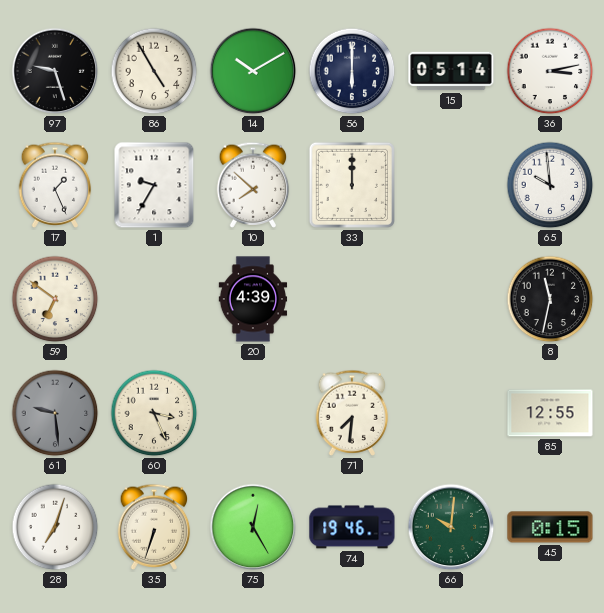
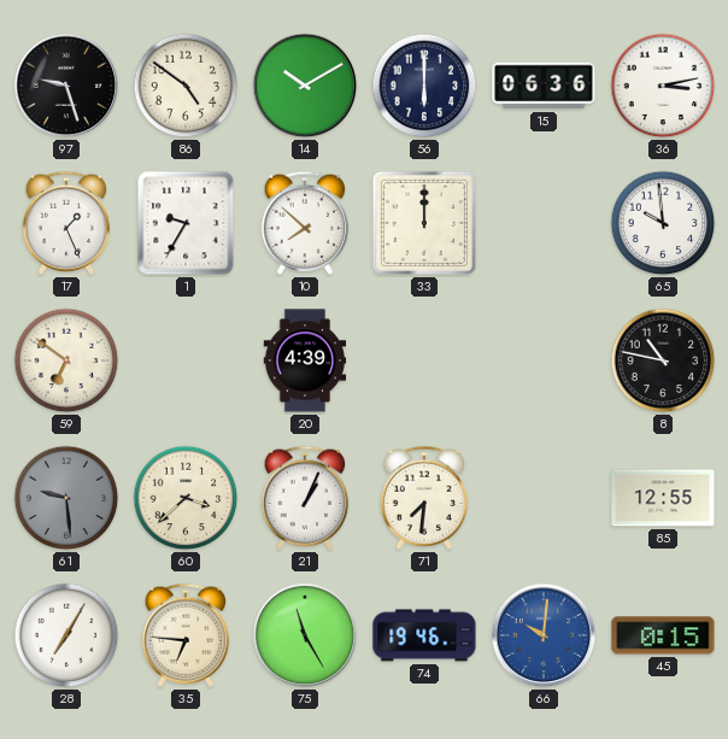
86: 4:55 -> 4:51 (186, 86)
15: 05:14 -> 06:36 (544, 86)
8: 11:32 -> 10:47 (663, 360)
60: 3:26 -> 3:38 (186, 498)
21: none -> 1:04 (305, 498)
28: 7:03 -> 7:05 (66, 635)
35: 6:33 -> 6:46 (186, 635)
75: 12:25 -> 11:25 (305, 635)
66 dial: green -> blue (544, 635)
